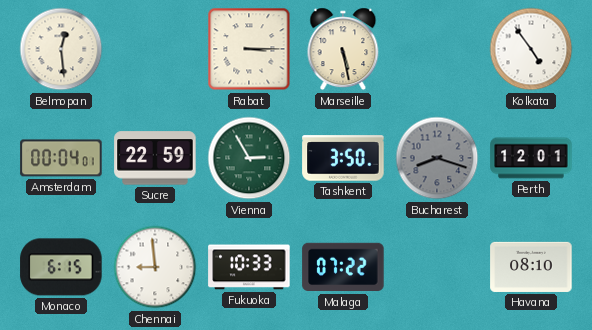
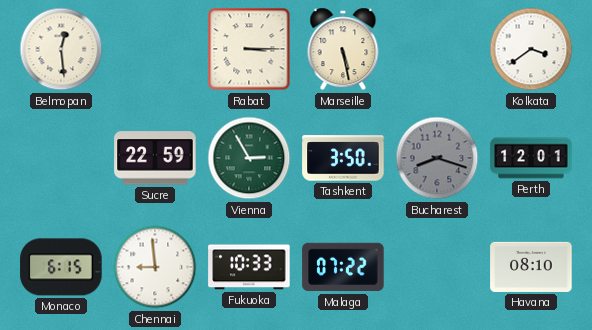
Kolkata: 4:54 -> 3:39 (531, 49)
Amsterdam: 00:04 -> none (61, 158)
